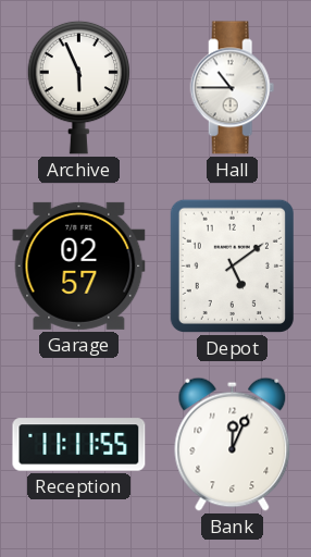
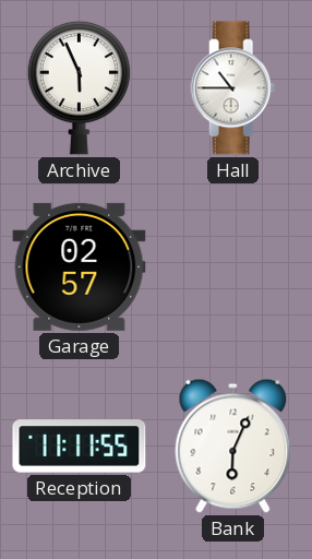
Depot: 5:09 -> none (232, 265)
Bank: 12:04 -> 6:04 (233, 445)
